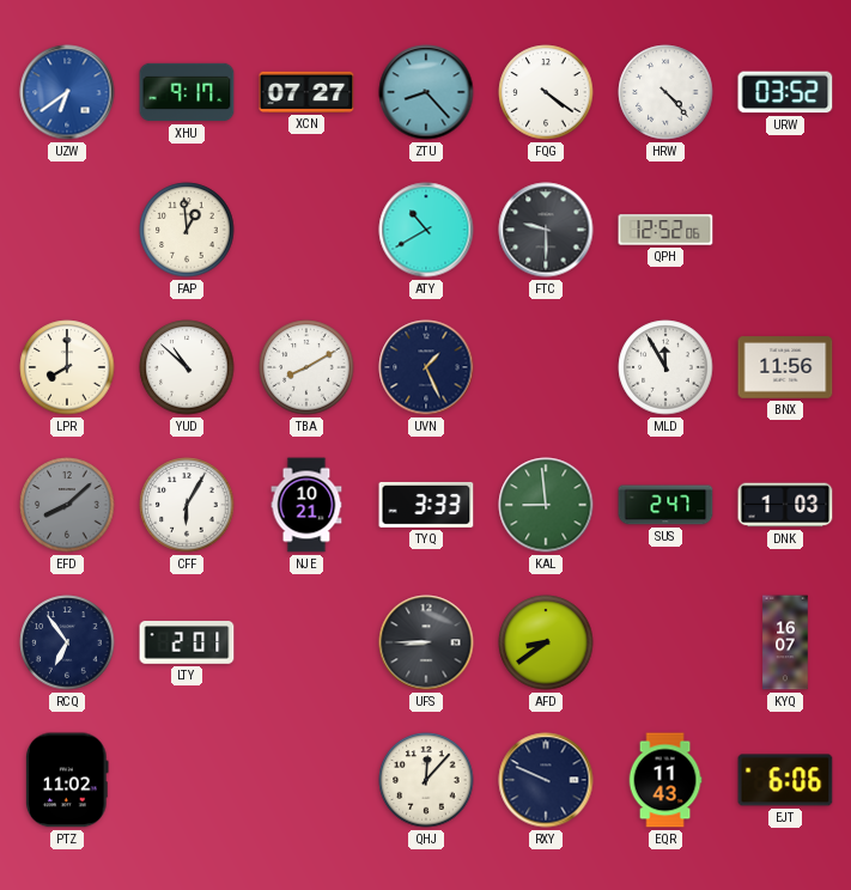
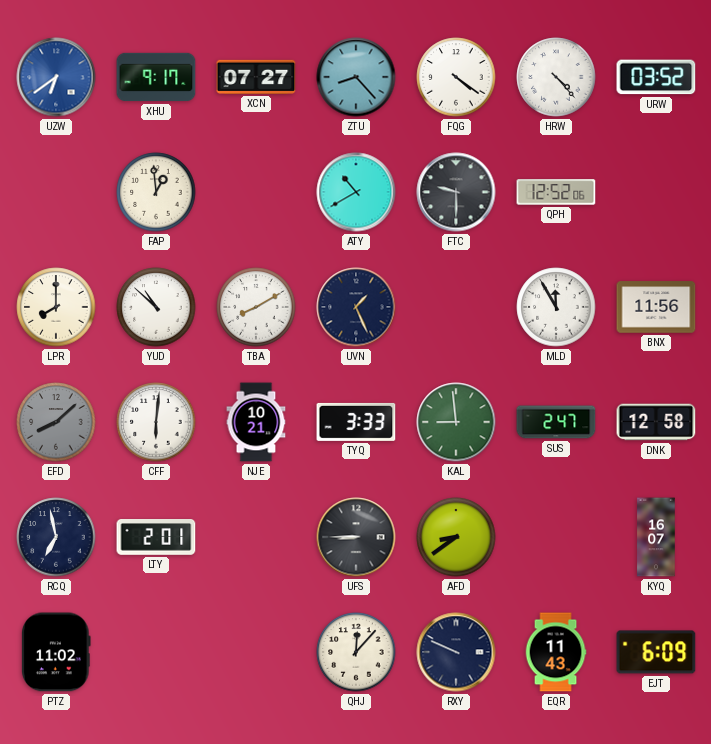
CFF: 6:05 -> 6:01 (156, 422)
DNK: 1:03 -> 12:58 (656, 422)
RCQ: 6:54 -> 6:58 (56, 537)
EJT: 6:06 -> 6:09 (656, 652)
